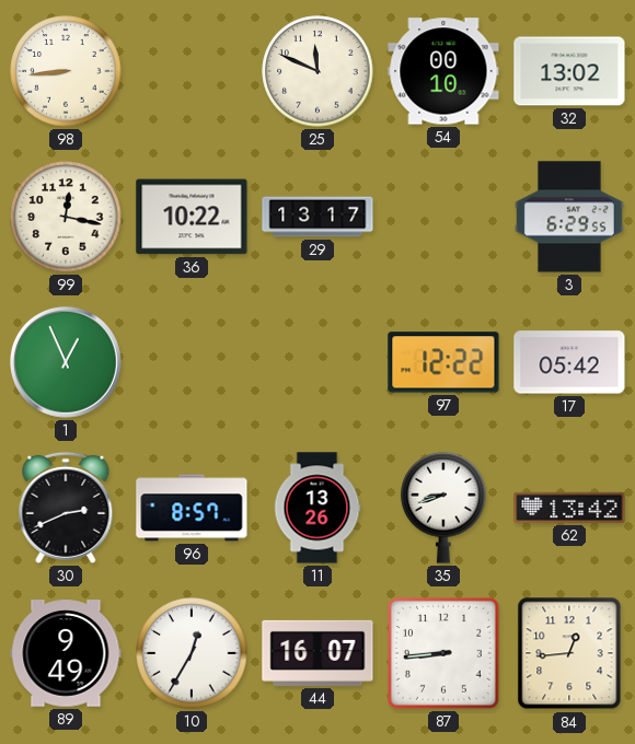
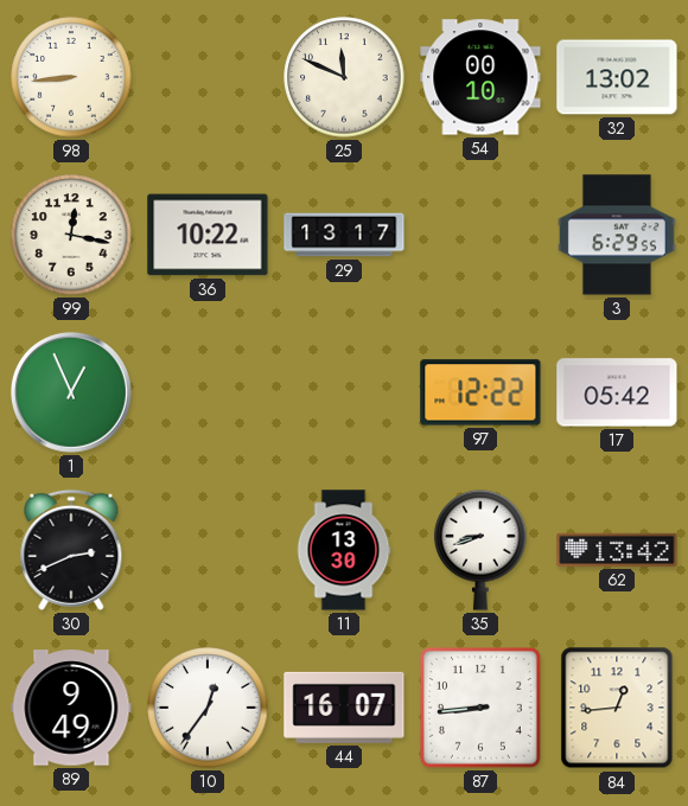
96: 8:57 -> none (192, 508)
11: 13:26 -> 13:30 (344, 550)
10: 12:35 -> 12:36 (208, 708)
